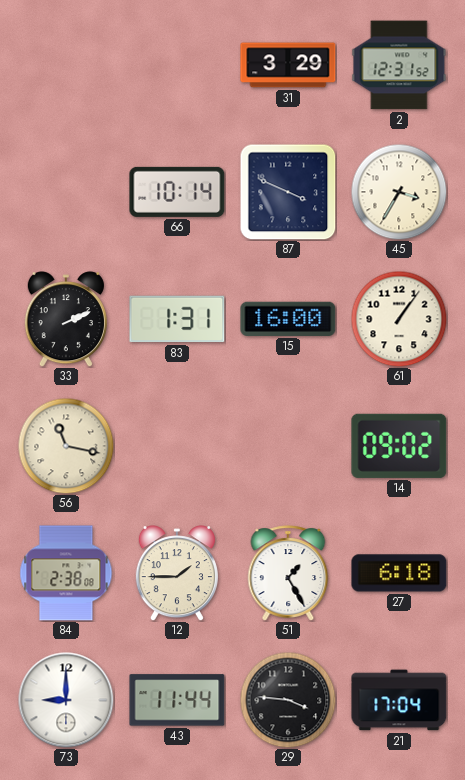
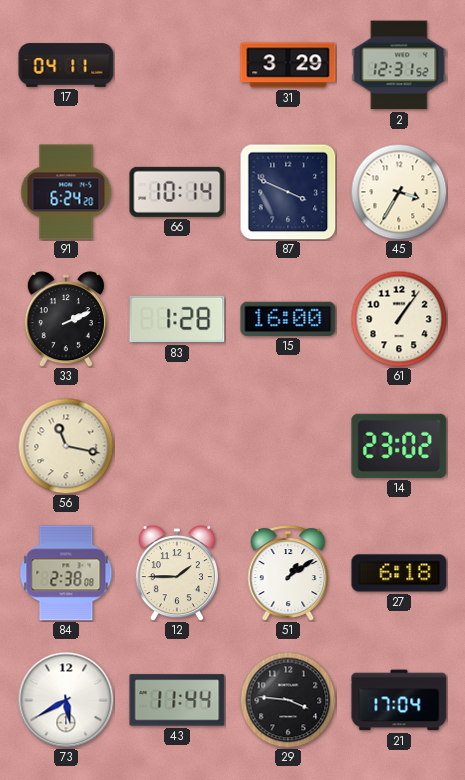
17: none -> 04:11 (66, 65)
91: none -> 6:24 (66, 192)
83: 1:31 -> 1:28 (177, 319)
14: 09:02 -> 23:02 (399, 446)
51: 1:25 -> 1:09 (288, 573)
73: 9:00 -> 5:40 (66, 700)
